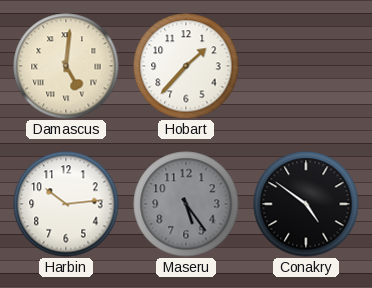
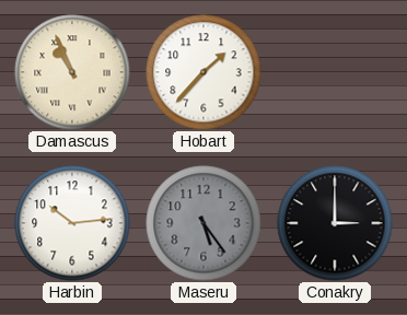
Damascus: 5:01 -> 10:56 (72, 72)
Conakry: 4:51 -> 3:00 (335, 223)
